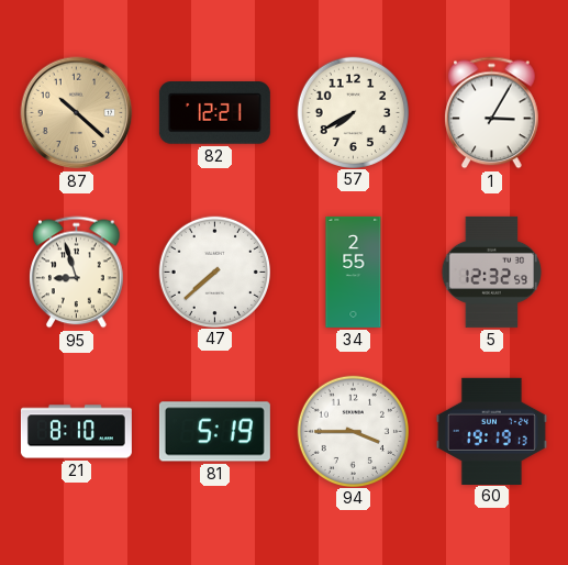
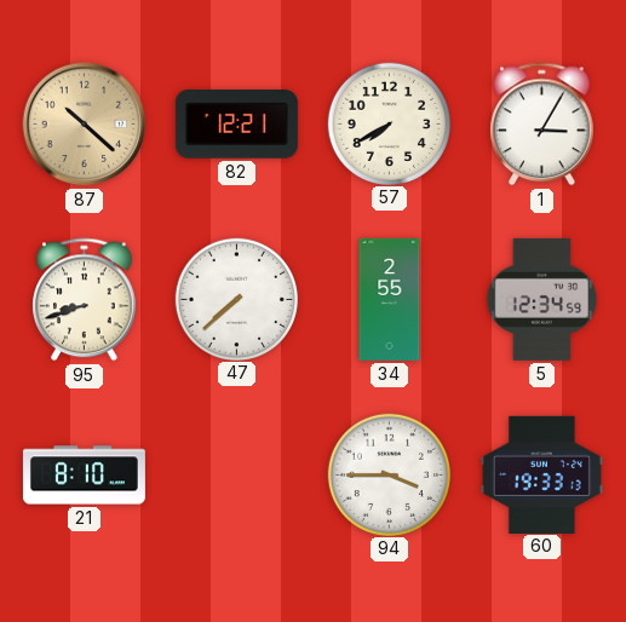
95: 8:57 -> 8:42 (85, 300)
5: 12:32 -> 12:34 (542, 299)
81: 5:19 -> none (214, 432)
60: 19:19 -> 19:33 (541, 474)
